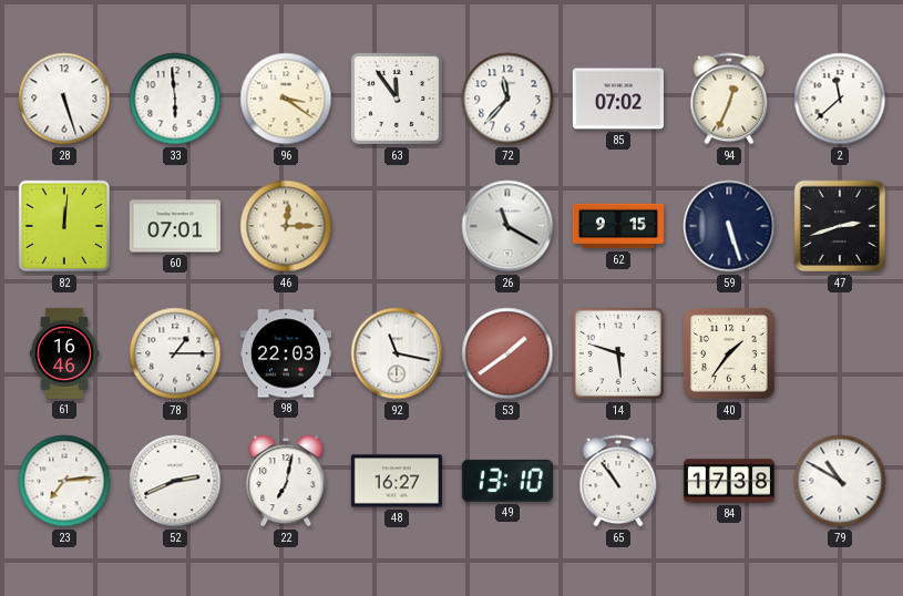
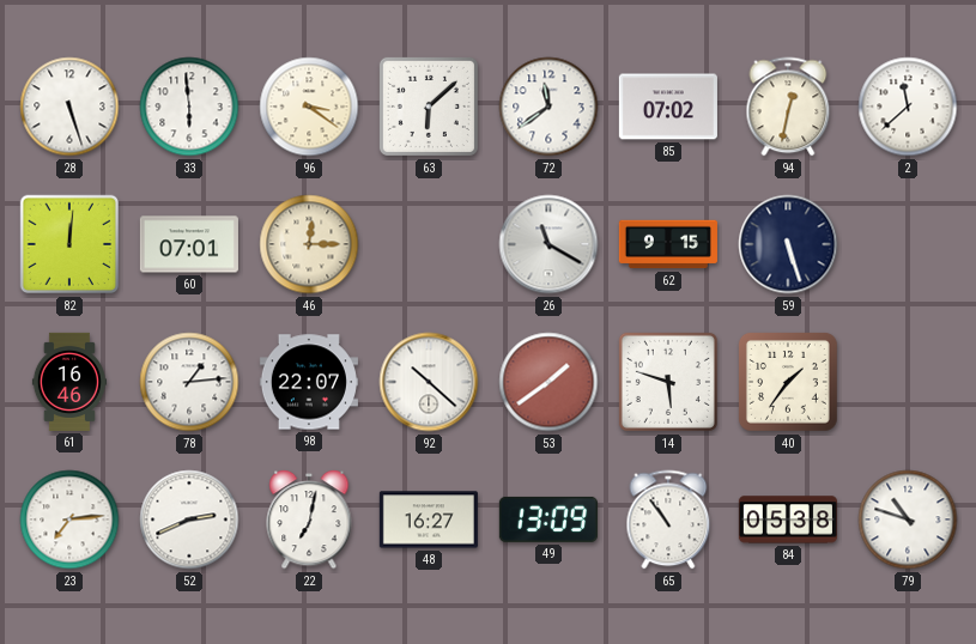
63: 11:54 -> 6:08 (429, 107)
72: 11:37 -> 11:39 (548, 107)
94: 12:34 -> 12:32 (788, 107)
47: 2:42 -> none (840, 226)
78: 1:15 -> 1:14 (189, 382)
98: 22:03 -> 22:07 (309, 382)
92: 11:17 -> 10:22 (429, 382)
49: 13:10 -> 13:09 (548, 520)
84: 17:38 -> 05:38 (788, 520)
79: 10:50 -> 10:48 (908, 520)
